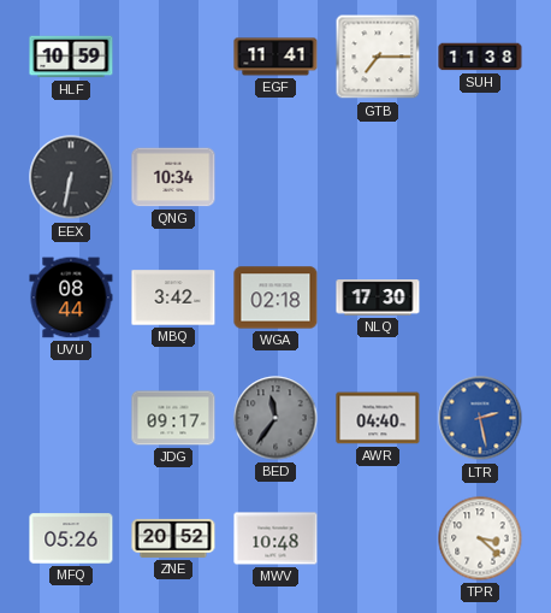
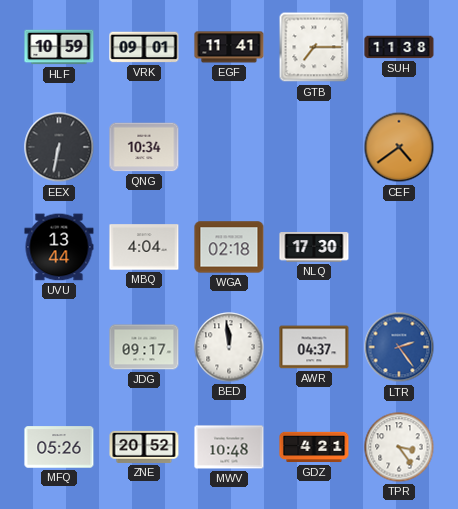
VRK: none -> 09:01 (144, 47)
CEF: none -> 4:39 (399, 147)
UVU: 08:44 -> 13:44 (59, 247)
MBQ: 3:42 -> 4:04 (144, 247)
BED: 11:36 -> 11:59 (229, 347)
BED dial: grey -> white (229, 347)
AWR: 04:40 -> 04:37 (314, 347)
LTR: 2:28 -> 2:24 (399, 347)
GDZ: none -> 4:21 (314, 447)
TPR: 3:22 -> 3:24 (399, 447)
